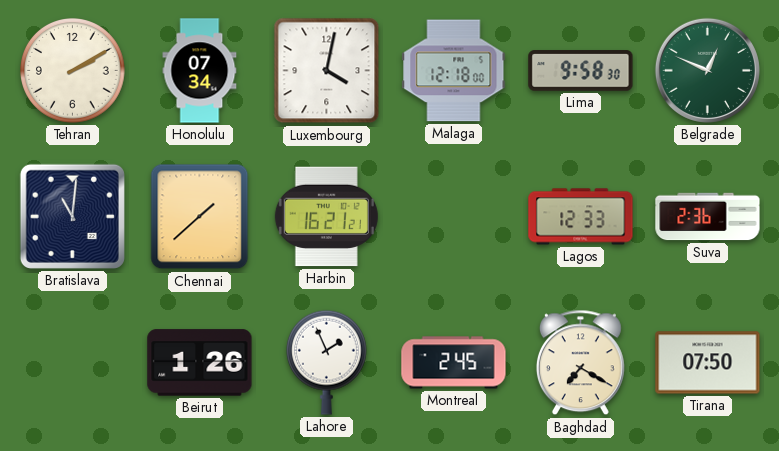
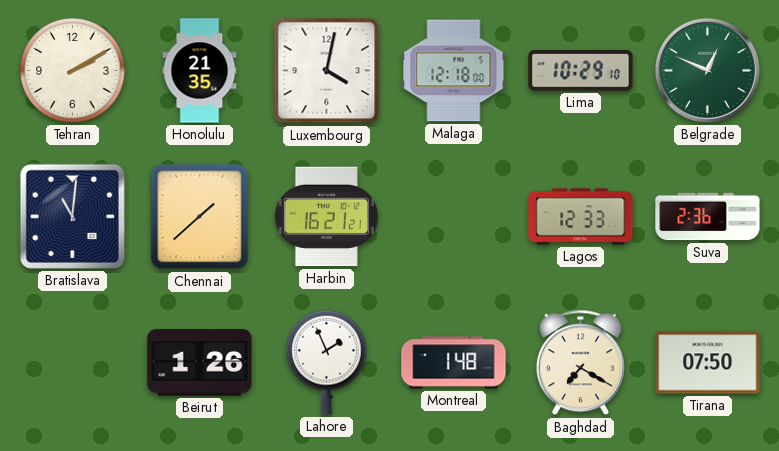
Honolulu: 07:34 -> 21:35 (200, 71)
Lima: 9:58 -> 10:29 (581, 71)
Montreal: 2:45 -> 1:48 (454, 363)
